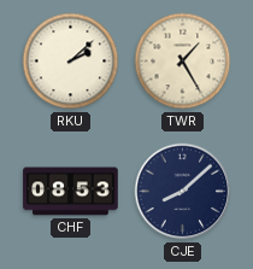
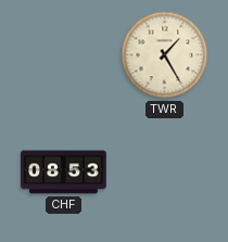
RKU: 2:08 -> none (71, 62)
CJE: 8:08 -> none (183, 192)
